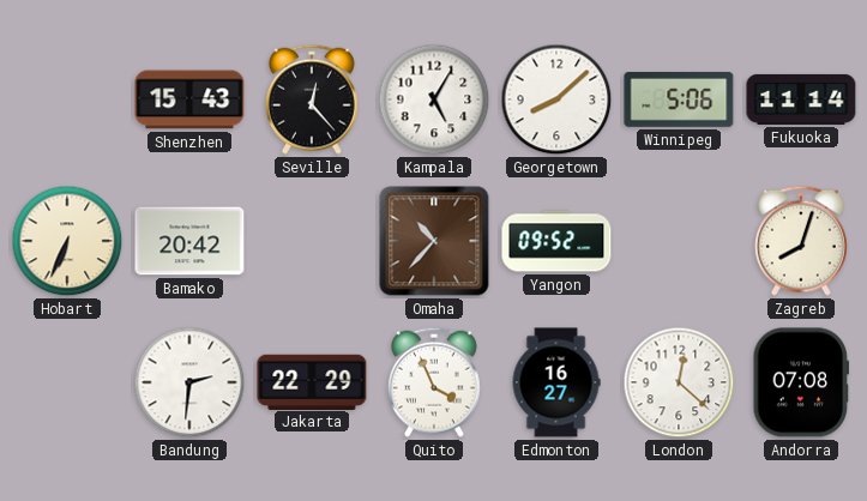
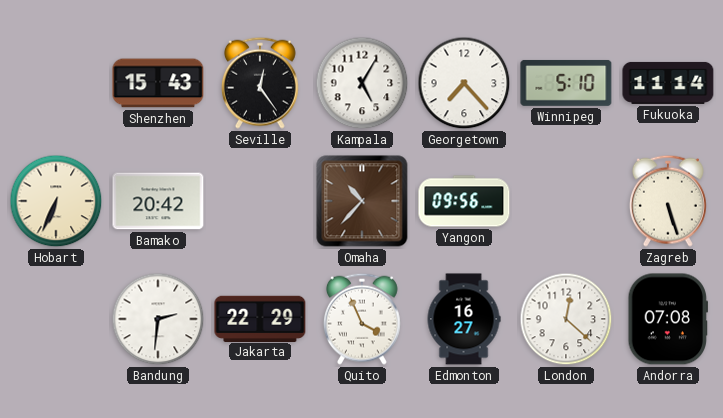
Seville: 12:23 -> 12:24 (260, 83)
Georgetown: 8:08 -> 7:23 (464, 83)
Winnipeg: 5:06 -> 5:10 (566, 83)
Yangon: 09:52 -> 09:56 (464, 201)
Zagreb: 8:03 -> 5:27 (668, 201)
